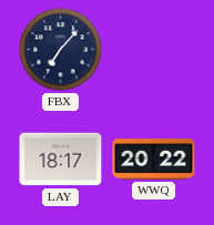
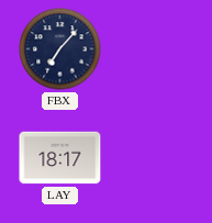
WWQ: 20:22 -> none (154, 160)
